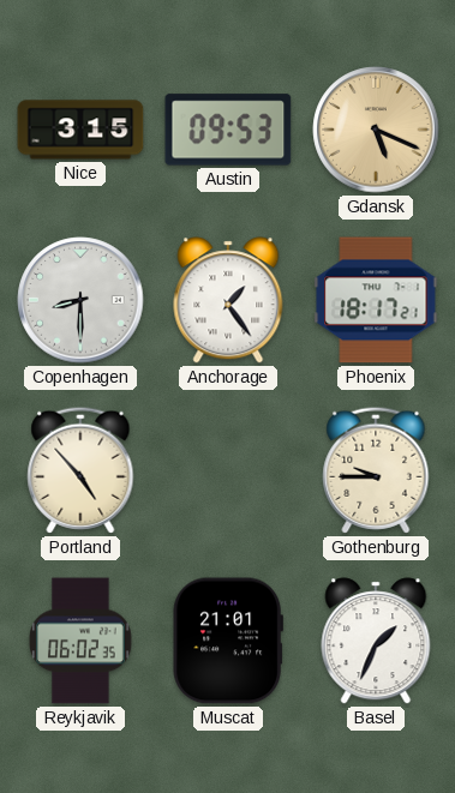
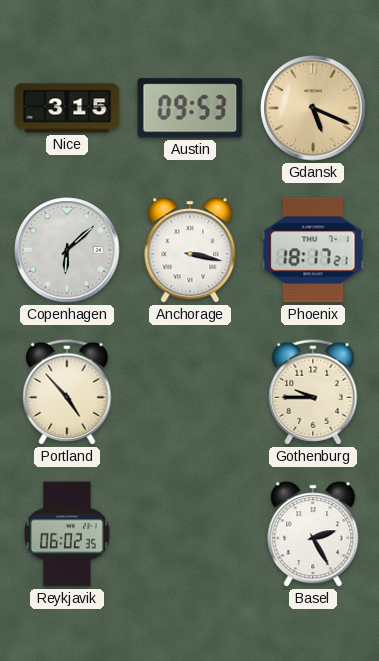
Copenhagen: 8:30 -> 6:08 (67, 250)
Anchorage: 1:24 -> 3:17 (190, 250)
Muscat: 21:01 -> none (228, 641)
Basel: 1:34 -> 2:25 (313, 534)
